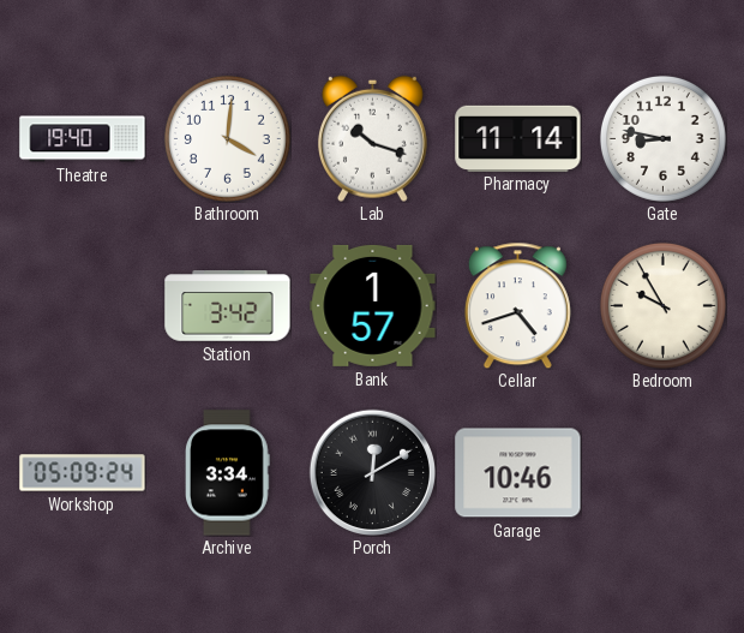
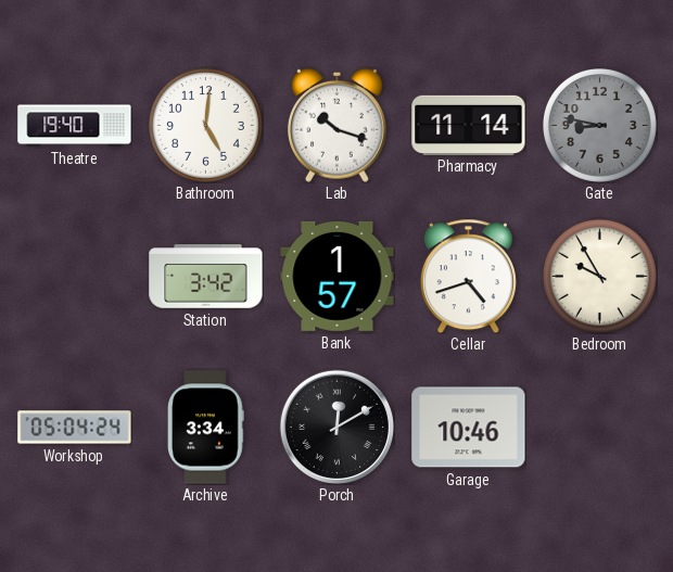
Bathroom: 4:01 -> 5:01 (205, 125)
Gate dial: white -> grey (599, 125)
Workshop: 05:09 -> 05:04 (75, 428)
